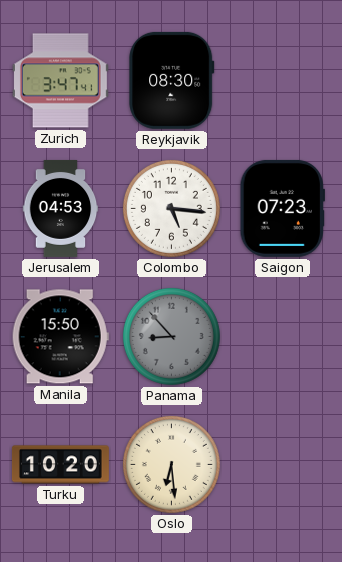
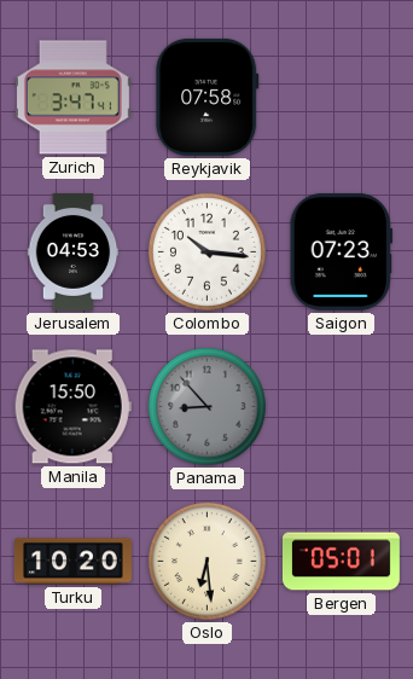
Reykjavik: 08:30 -> 07:58 (208, 97)
Colombo: 5:16 -> 10:16 (206, 251)
Bergen: none -> 05:01 (341, 562)
